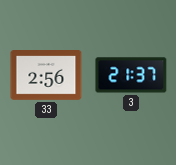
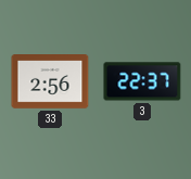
3: 21:37 -> 22:37 (142, 81)
